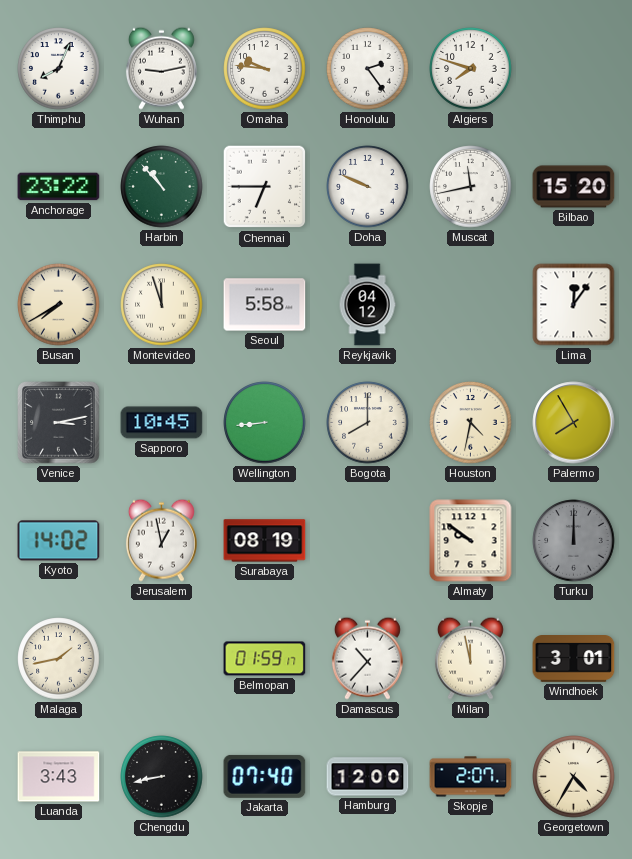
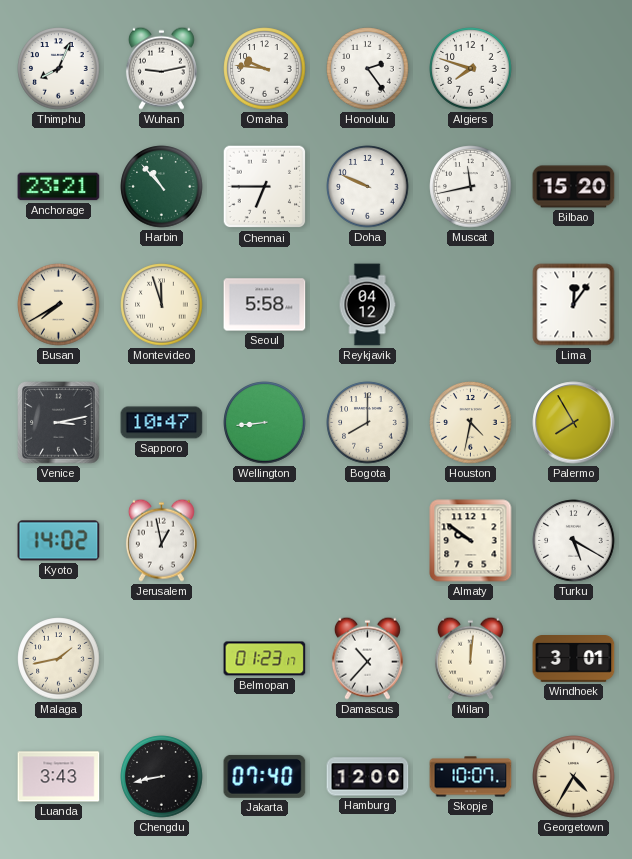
Anchorage: 23:22 -> 23:21 (59, 187)
Sapporo: 10:45 -> 10:47 (162, 423)
Surabaya: 08:19 -> none (265, 541)
Turku: 12:00 -> 5:20 (574, 541)
Turku dial: grey -> white (574, 541)
Belmopan: 01:59 -> 01:23 (265, 659)
Milan: 11:58 -> 12:01 (470, 658)
Skopje: 2:07 -> 10:07 (471, 777)
